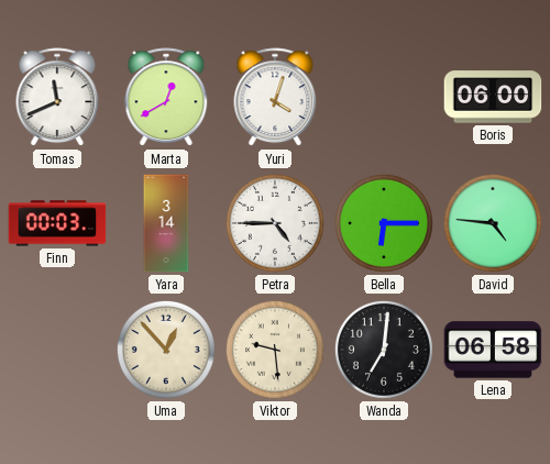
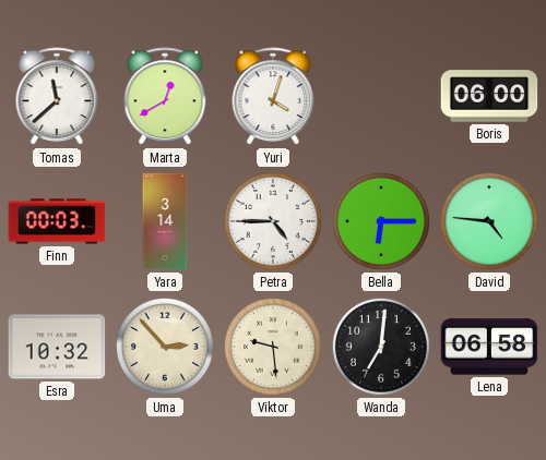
Tomas: 11:41 -> 11:38 (57, 97)
Esra: none -> 10:32 (57, 347)
Uma: 12:53 -> 2:53 (165, 347)
